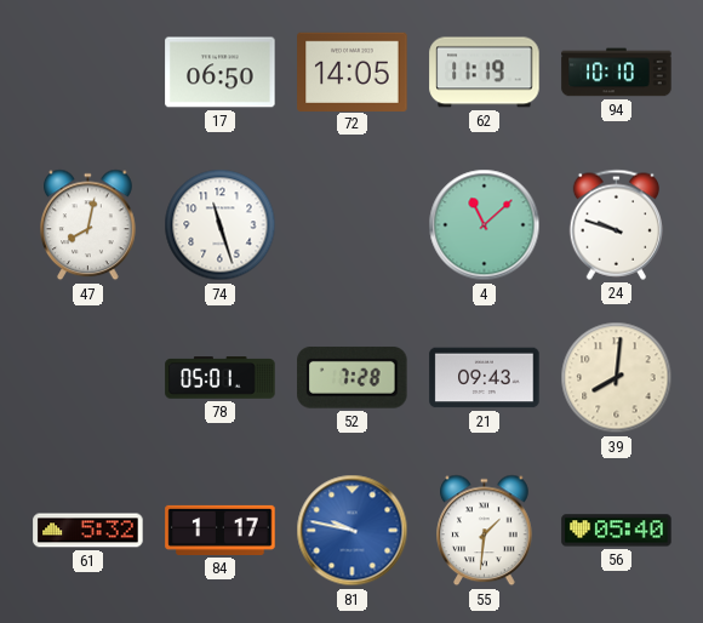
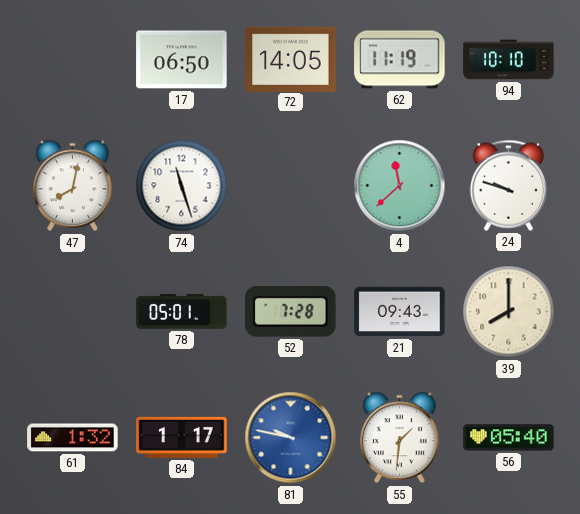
4: 11:08 -> 11:38 (400, 186)
39: 8:01 -> 8:00 (509, 312)
61: 5:32 -> 1:32 (73, 438)
